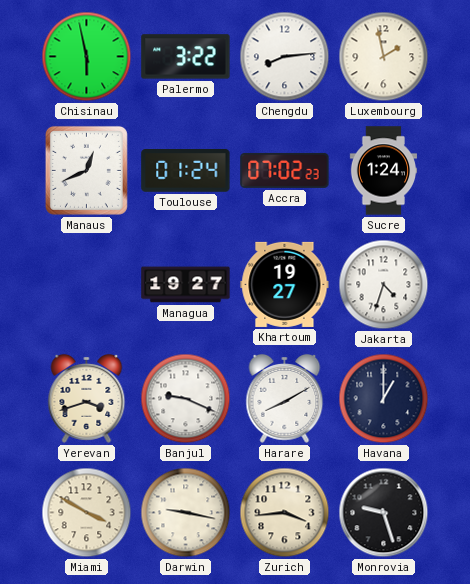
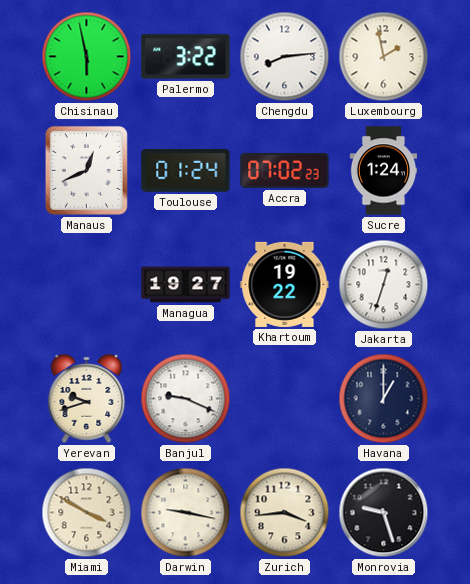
Khartoum: 19:27 -> 19:22 (285, 284)
Jakarta: 4:33 -> 12:33 (384, 285)
Yerevan: 3:42 -> 9:42 (87, 398)
Harare: 8:10 -> none (285, 398)
